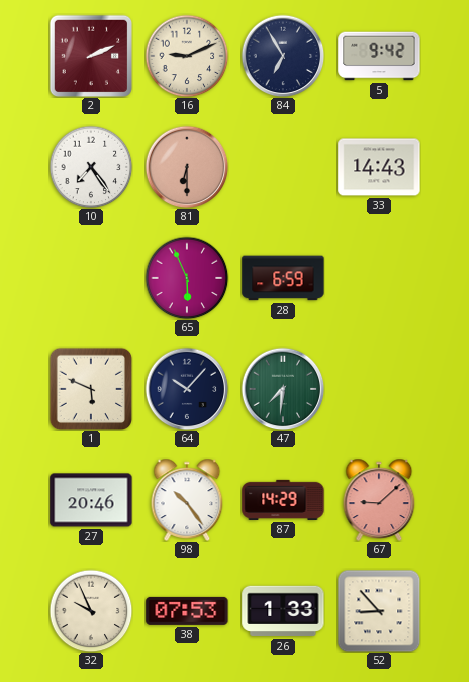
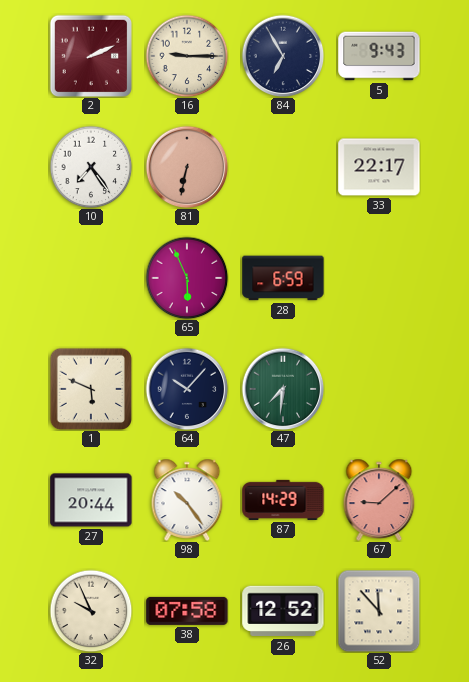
16: 9:11 -> 9:15 (187, 56)
5: 9:42 -> 9:43 (379, 56)
81: 6:30 -> 6:32 (187, 167)
33: 14:43 -> 22:17 (379, 167)
27: 20:46 -> 20:44 (91, 500)
38: 07:53 -> 07:58 (187, 611)
26: 1:33 -> 12:52 (283, 611)
52: 8:53 -> 11:53 (379, 611)
